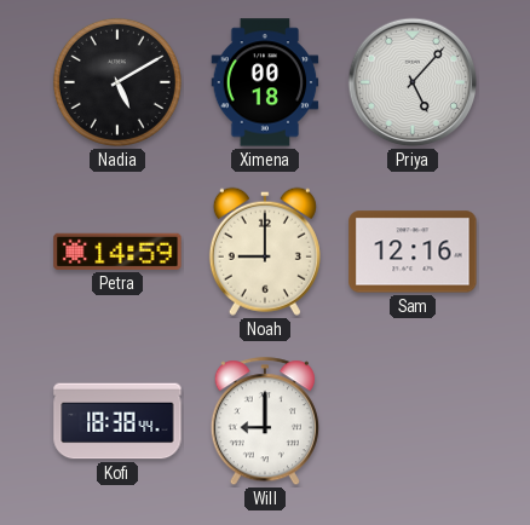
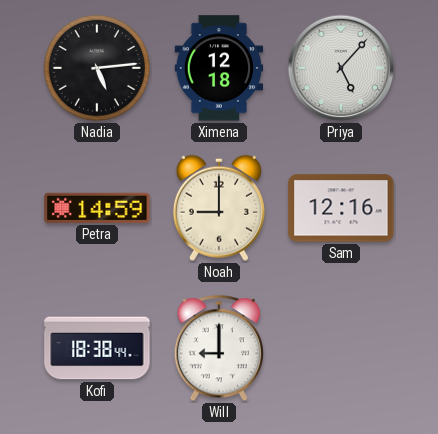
Nadia: 5:10 -> 5:14 (97, 68)
Ximena: 00:18 -> 12:18 (219, 68)
